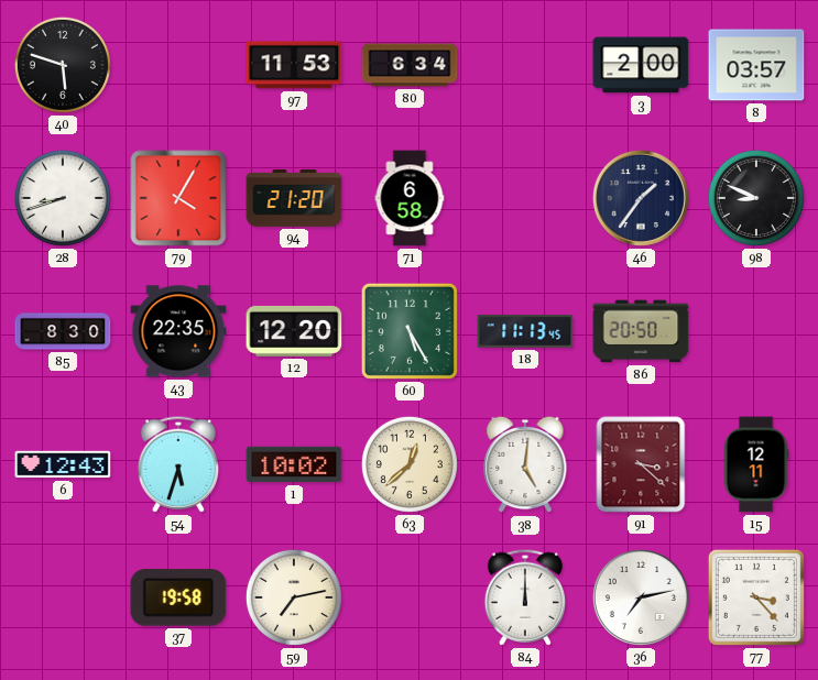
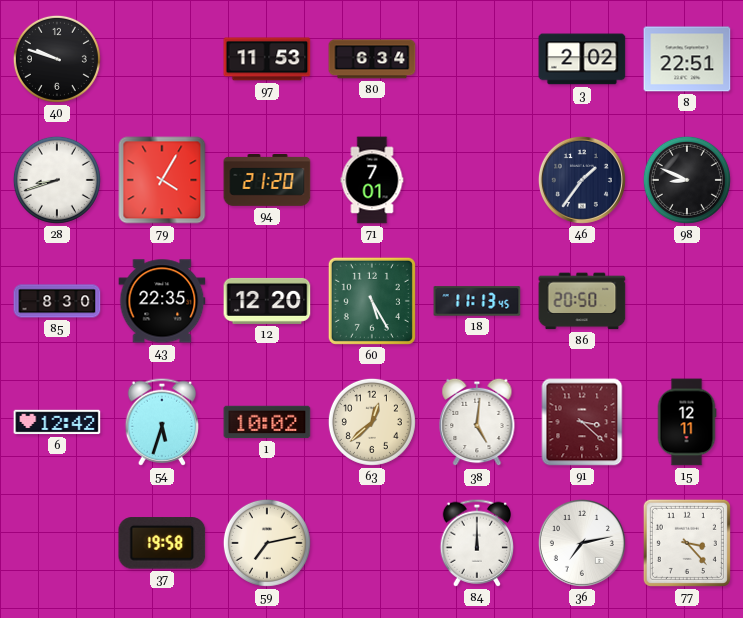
40: 5:48 -> 9:48 (57, 59)
3: 2:00 -> 2:02 (582, 59)
8: 03:57 -> 22:51 (687, 59)
71: 6:58 -> 7:01 (372, 180)
6: 12:43 -> 12:42 (57, 422)
